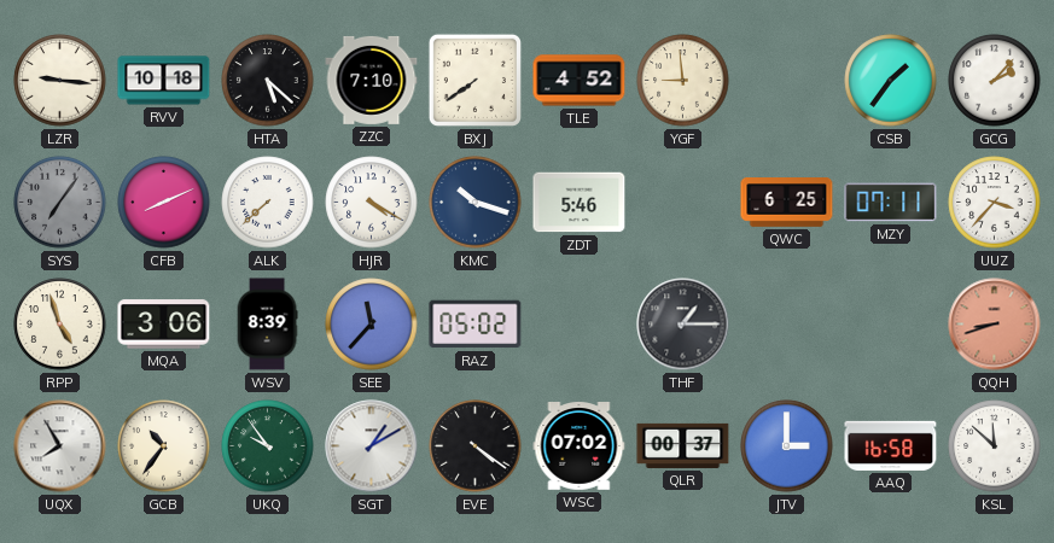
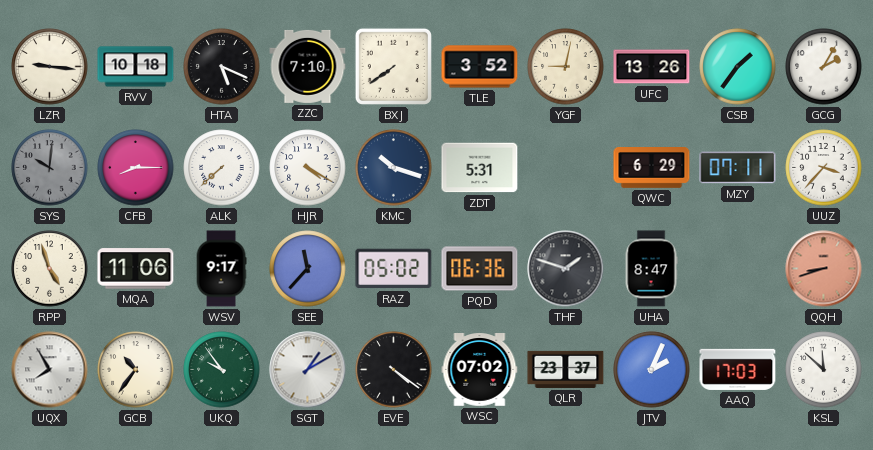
HTA: 5:22 -> 5:19 (222, 67)
TLE: 4:52 -> 3:52 (480, 67)
YGF: 8:59 -> 9:02 (566, 67)
UFC: none -> 13:26 (652, 67)
GCG: 2:07 -> 2:05 (824, 67)
SYS: 7:06 -> 10:01 (50, 168)
CFB: 8:11 -> 8:15 (136, 168)
ZDT: 5:46 -> 5:31 (480, 168)
QWC: 6:25 -> 6:29 (652, 168)
MQA: 3:06 -> 11:06 (136, 269)
WSV: 8:39 -> 9:17 (221, 269)
PQD: none -> 06:36 (480, 269)
THF: 1:15 -> 1:48 (566, 269)
UHA: none -> 8:47 (651, 269)
QLR: 00:37 -> 23:37 (566, 369)
JTV: 3:00 -> 2:04 (652, 370)
AAQ: 16:58 -> 17:03 (738, 369)
